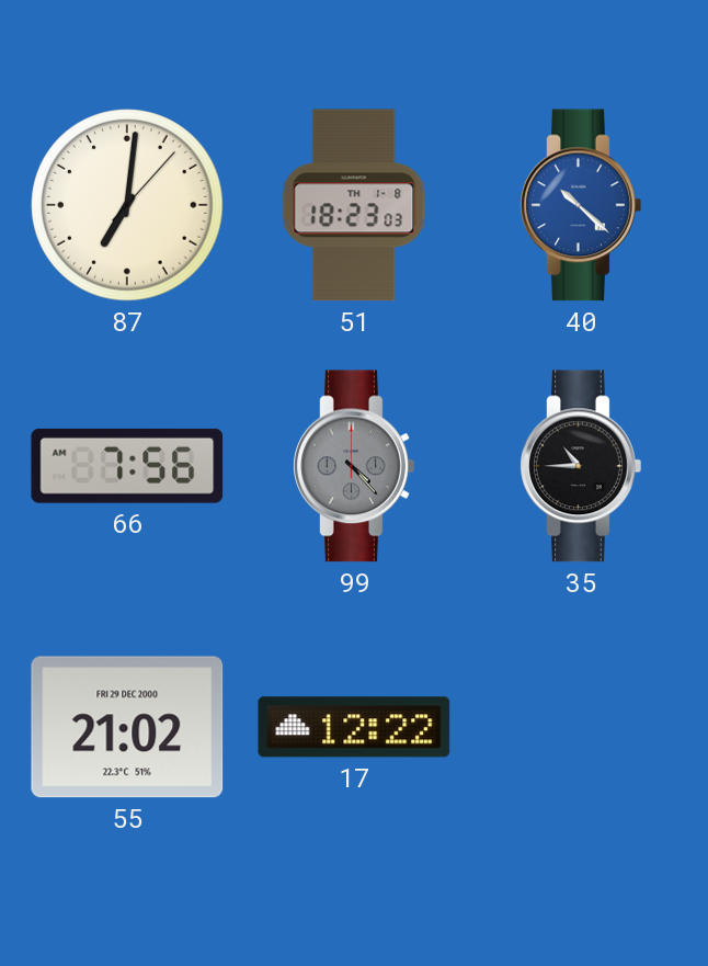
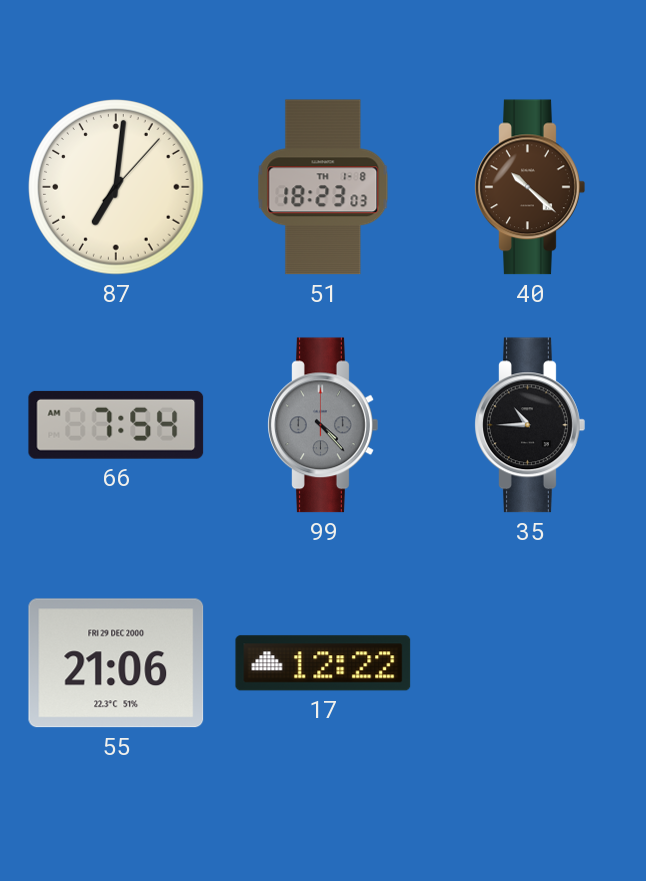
40 dial: blue -> brown (530, 187)
66: 7:56 -> 7:54 (116, 425)
55: 21:02 -> 21:06 (116, 663)
